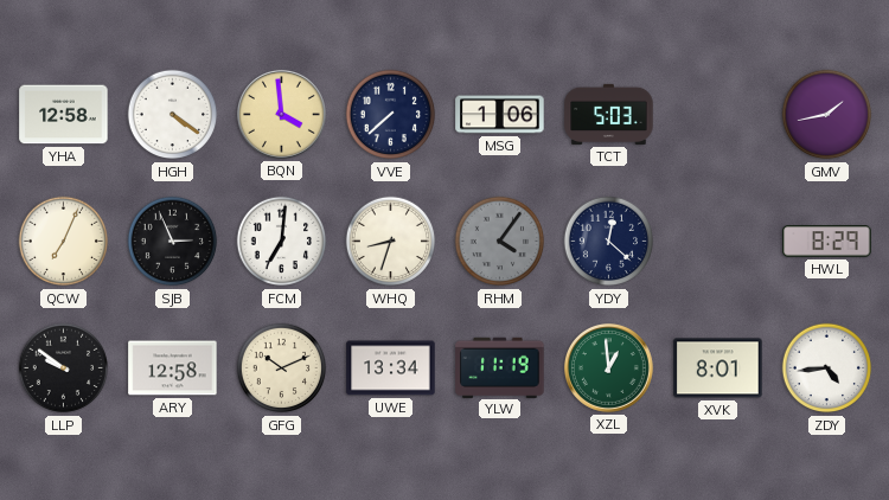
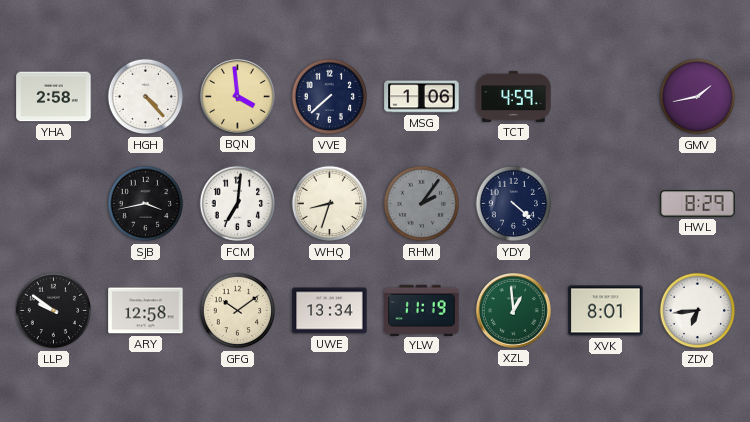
YHA: 12:58 -> 2:58 (54, 97)
HGH: 4:21 -> 4:23 (146, 97)
TCT: 5:03 -> 4:59 (514, 96)
QCW: 7:04 -> none (64, 242)
SJB: 2:56 -> 3:43 (146, 204)
RHM: 4:06 -> 2:06 (422, 204)
YDY: 12:22 -> 4:22 (514, 204)
GFG: 10:11 -> 10:09 (238, 311)
ZDY: 4:44 -> 6:44 (698, 311)
